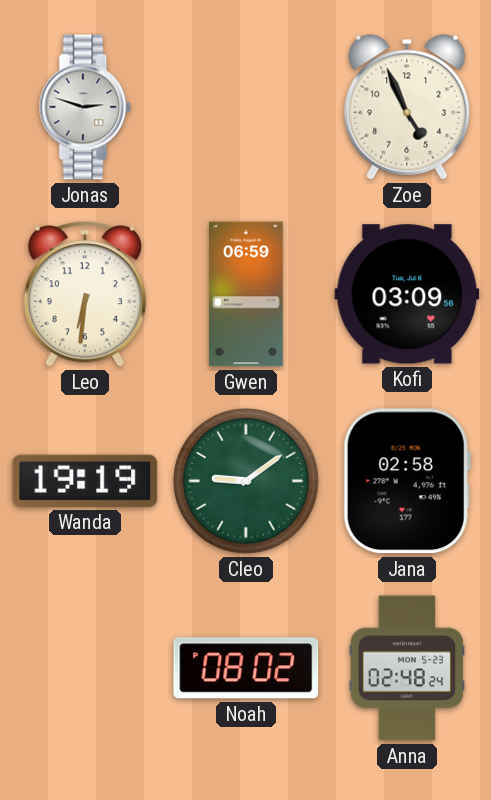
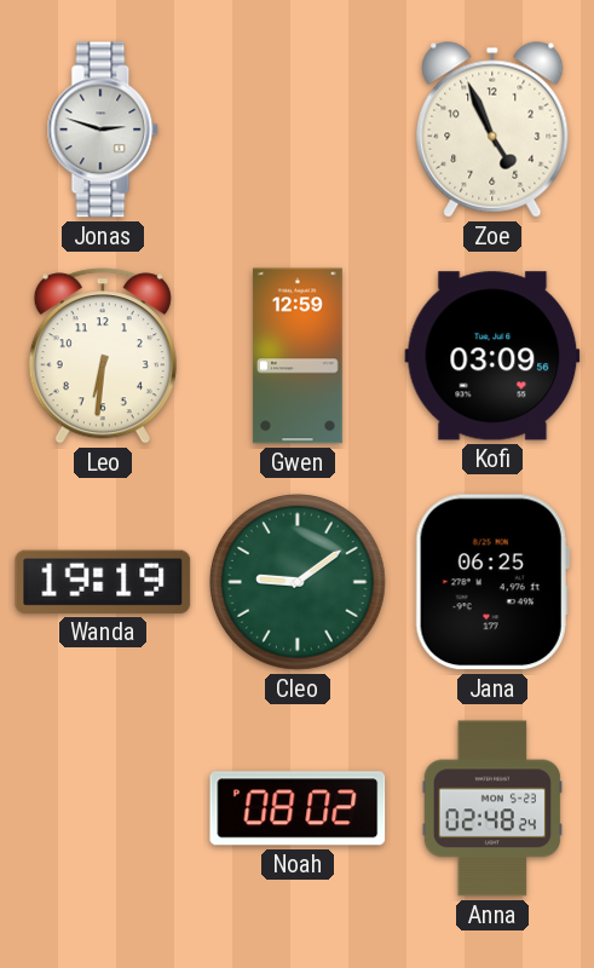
Gwen: 06:59 -> 12:59 (298, 356)
Jana: 02:58 -> 06:25 (492, 582)
